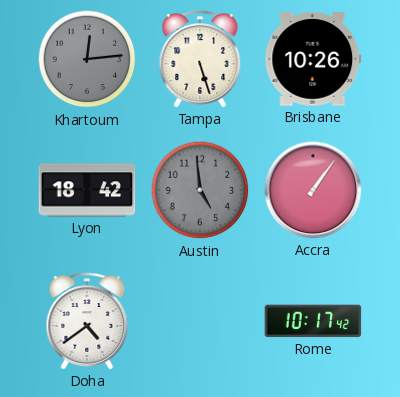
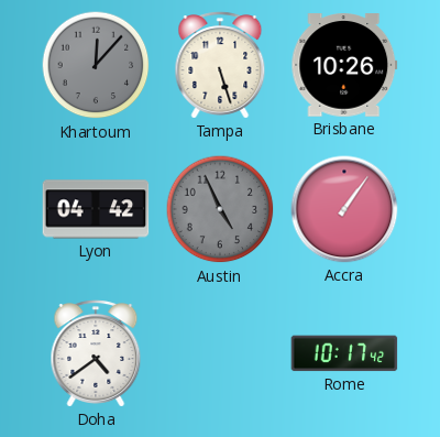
Khartoum: 12:14 -> 12:07 (96, 65)
Lyon: 18:42 -> 04:42 (96, 209)
Austin: 4:59 -> 4:56 (220, 209)
